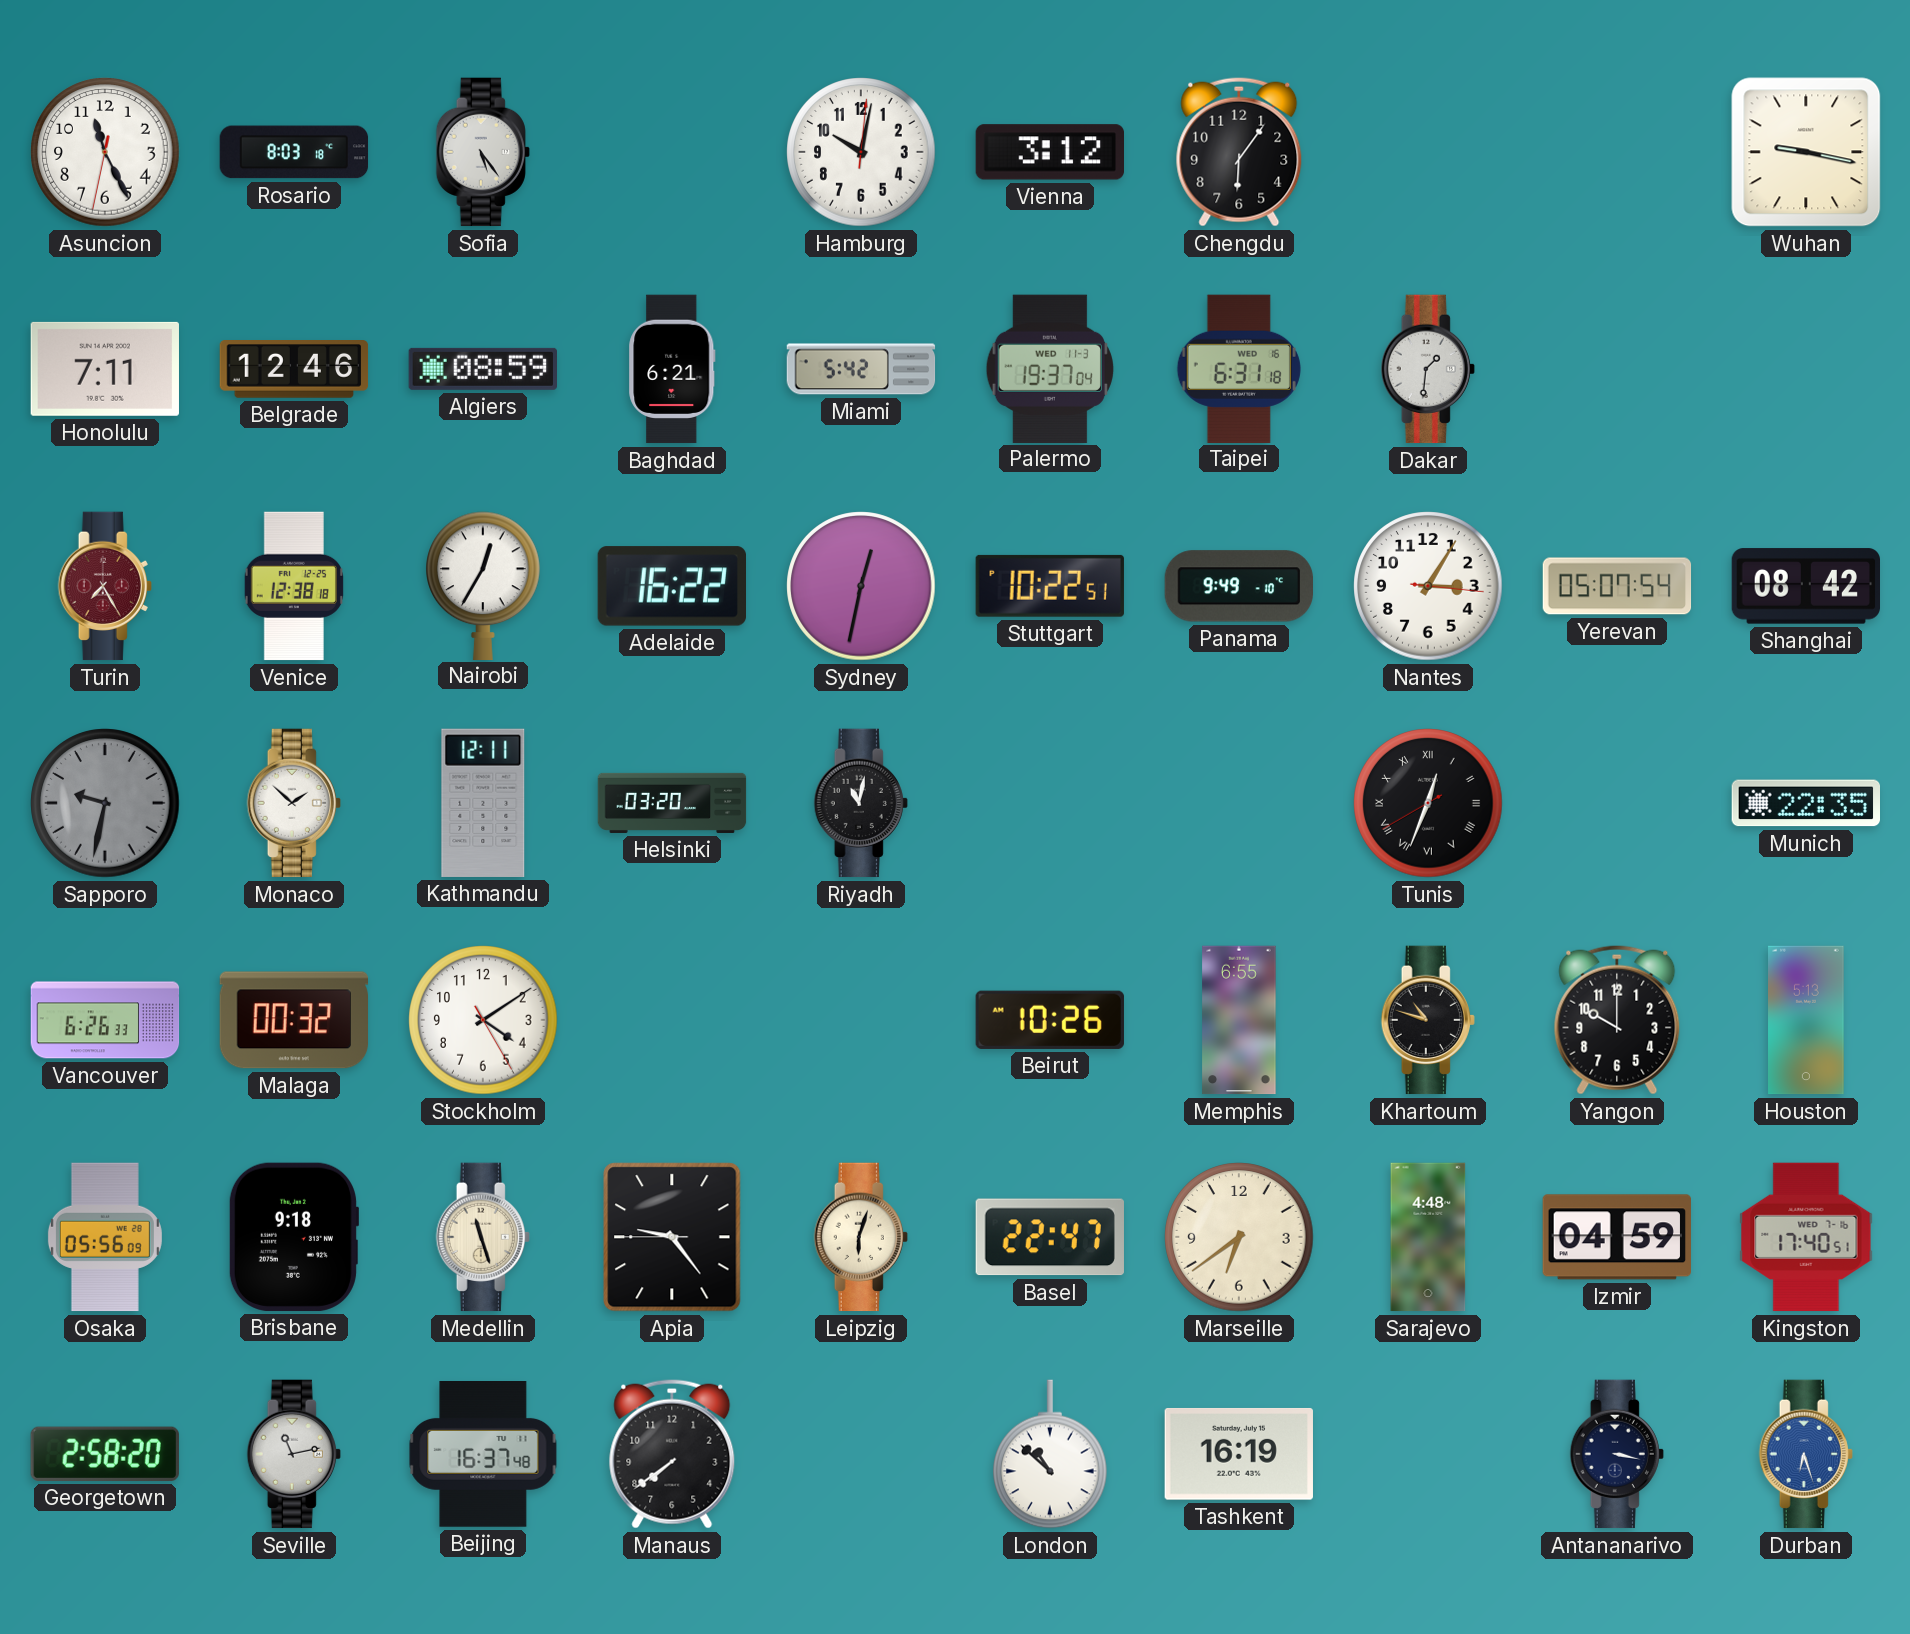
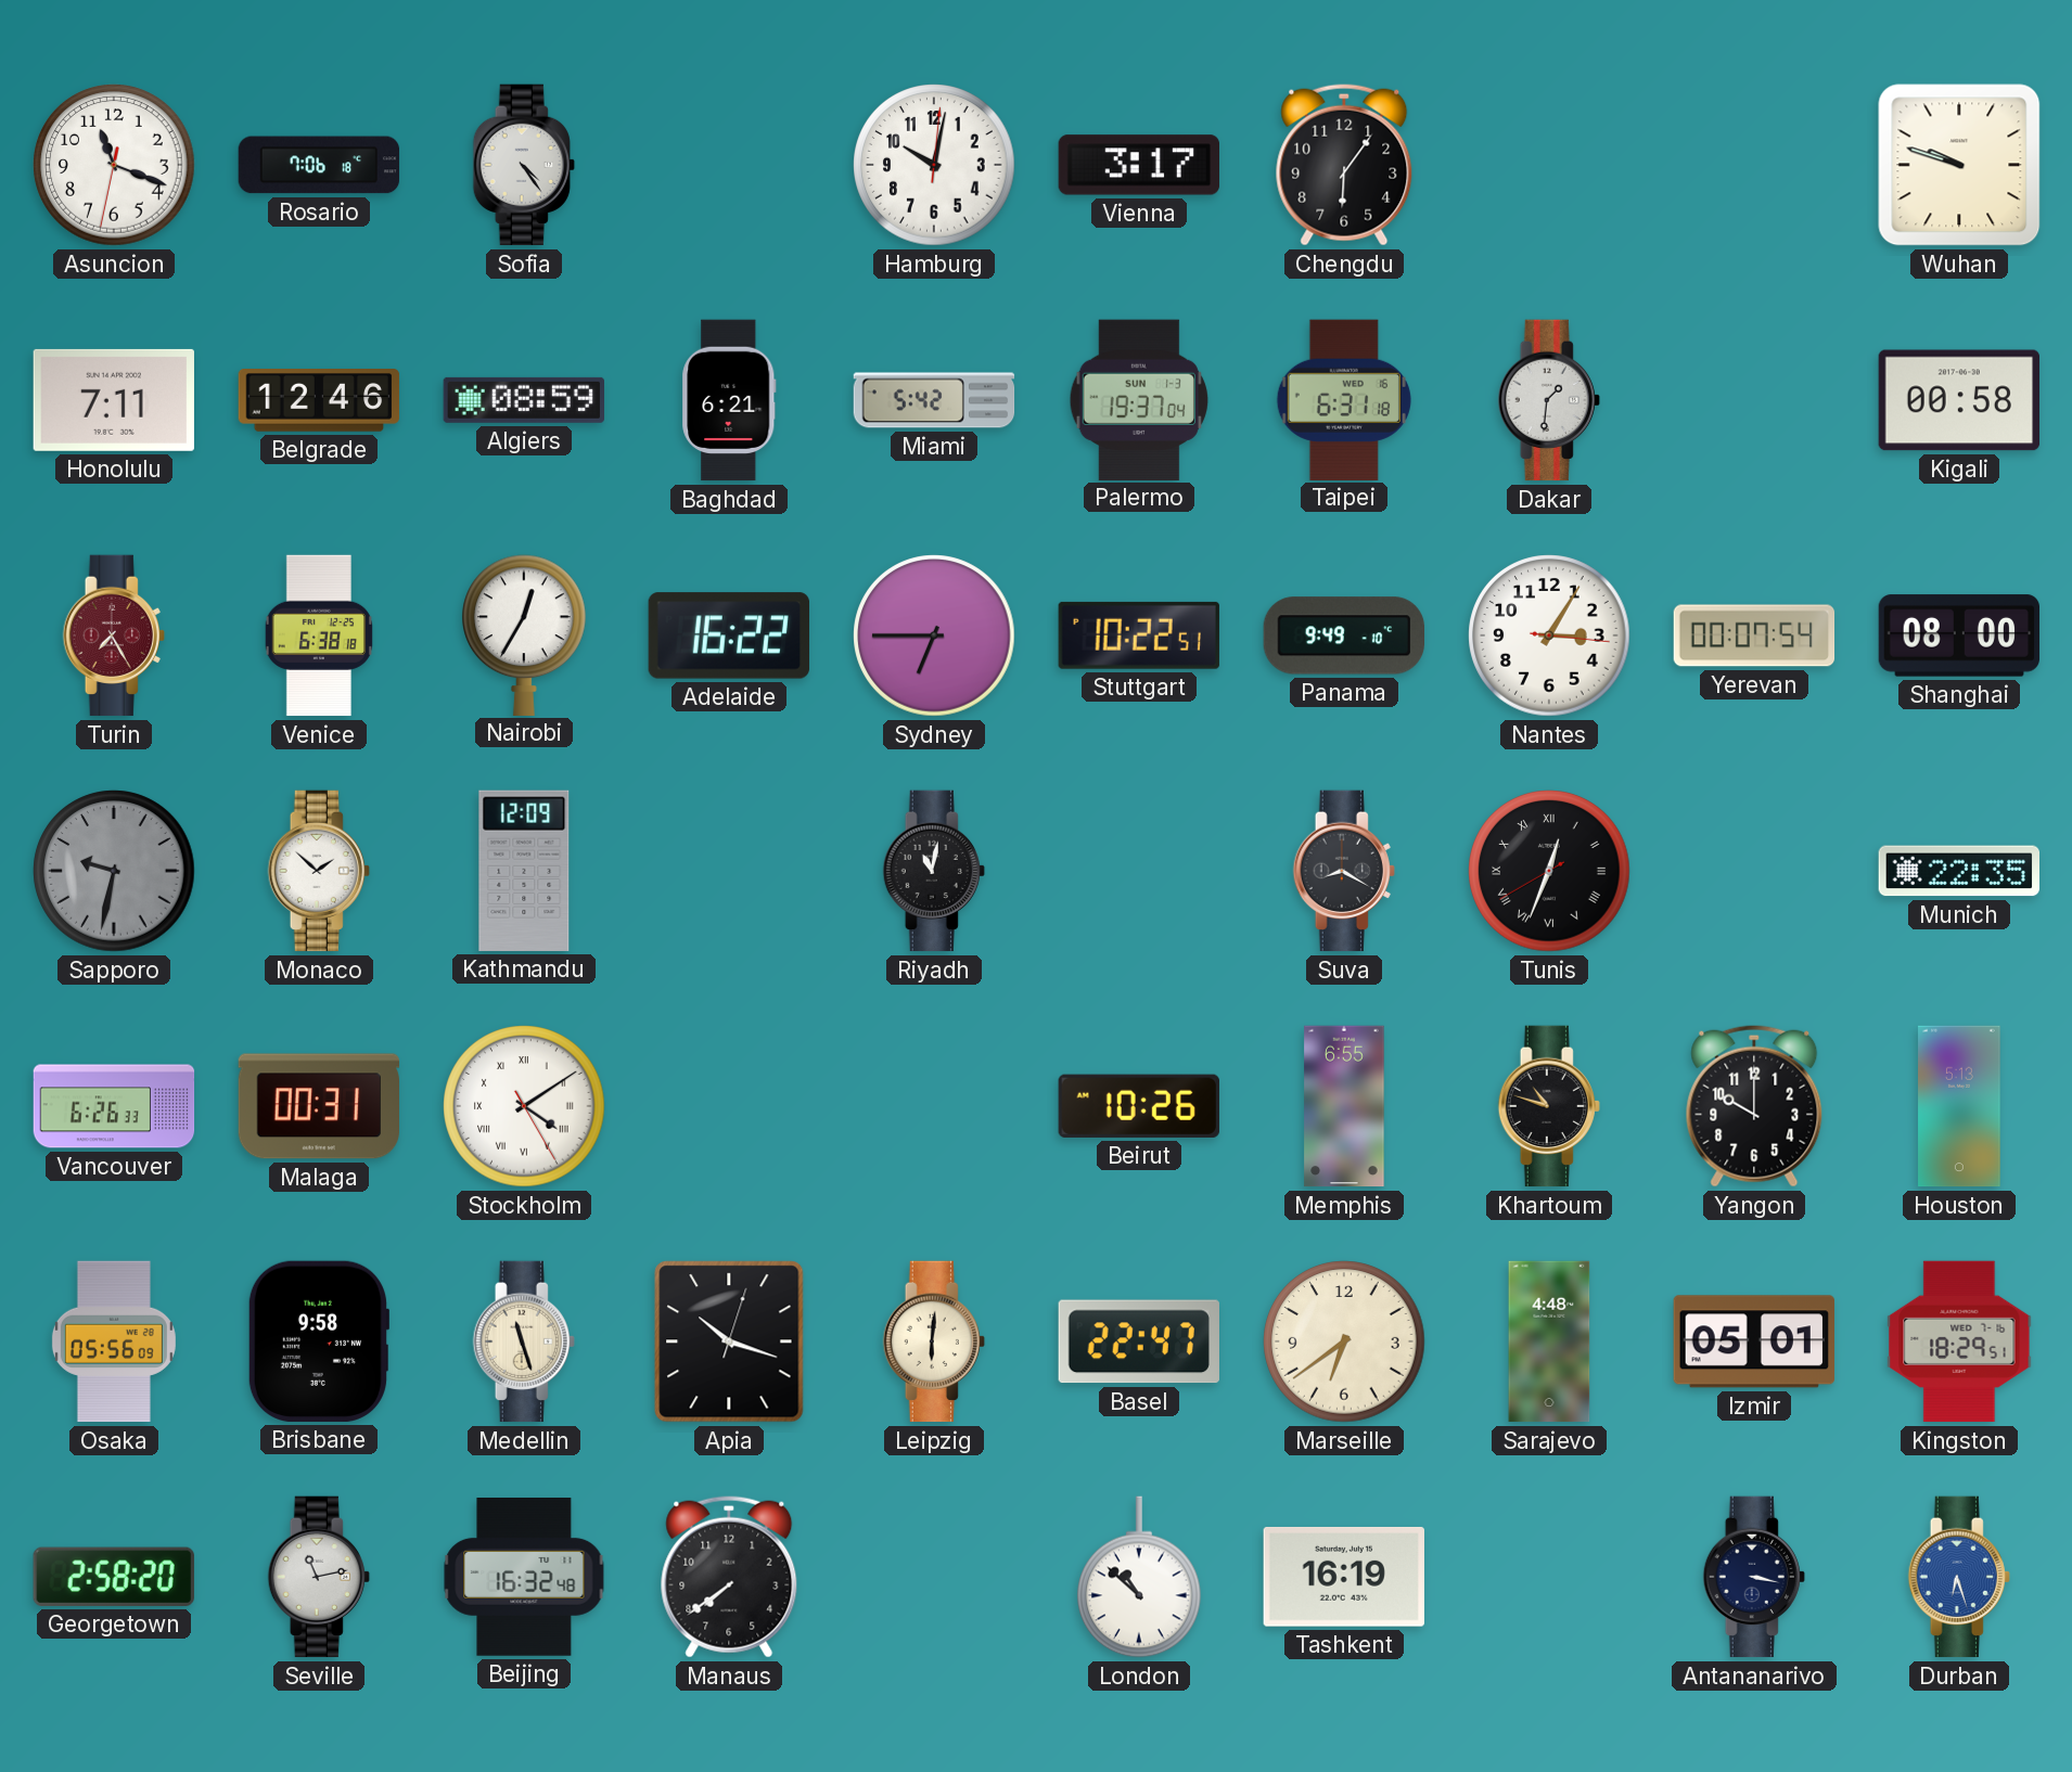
Asuncion: 11:25 -> 11:18 (114, 165)
Rosario: 8:03 -> 7:06 (319, 165)
Sofia: 5:24 -> 4:24 (524, 165)
Vienna: 3:12 -> 3:17 (1138, 165)
Wuhan: 9:17 -> 9:48 (1959, 165)
Palermo date: WED 11-3 -> SUN 1-3 (1139, 399)
Kigali: none -> 00:58 (1958, 400)
Venice: 12:38 -> 6:38 (319, 635)
Sydney: 12:32 -> 6:45 (934, 635)
Yerevan: 05:07 -> 00:07 (1754, 635)
Shanghai: 08:42 -> 08:00 (1958, 635)
Kathmandu: 12:11 -> 12:09 (524, 871)
Helsinki: 03:20 -> none (672, 803)
Suva: none -> 8:20 (1344, 871)
Malaga: 00:32 -> 00:31 (319, 1106)
Stockholm numerals: Arabic -> Roman (524, 1106)
Brisbane: 9:18 -> 9:58 (318, 1341)
Apia: 9:23 -> 10:18 (729, 1341)
Leipzig: 6:03 -> 6:01 (934, 1341)
Izmir: 04:59 -> 05:01 (1753, 1341)
Kingston: 17:40 -> 18:29 (1959, 1341)
Beijing: 16:37 -> 16:32 (524, 1578)
